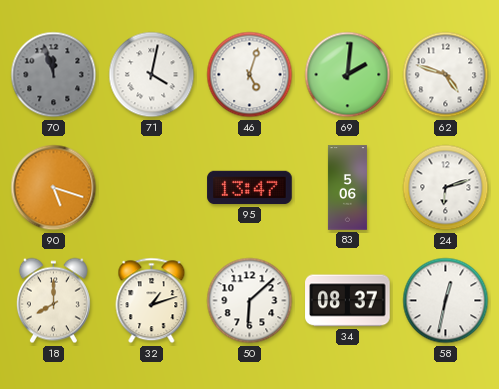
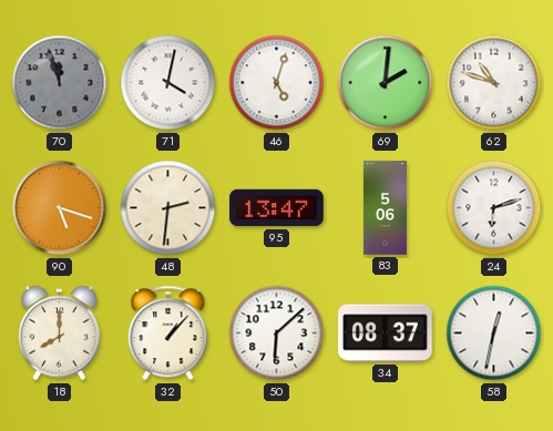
62: 4:48 -> 10:48 (494, 83)
48: none -> 2:31 (168, 208)
32: 1:12 -> 1:07 (168, 333)
